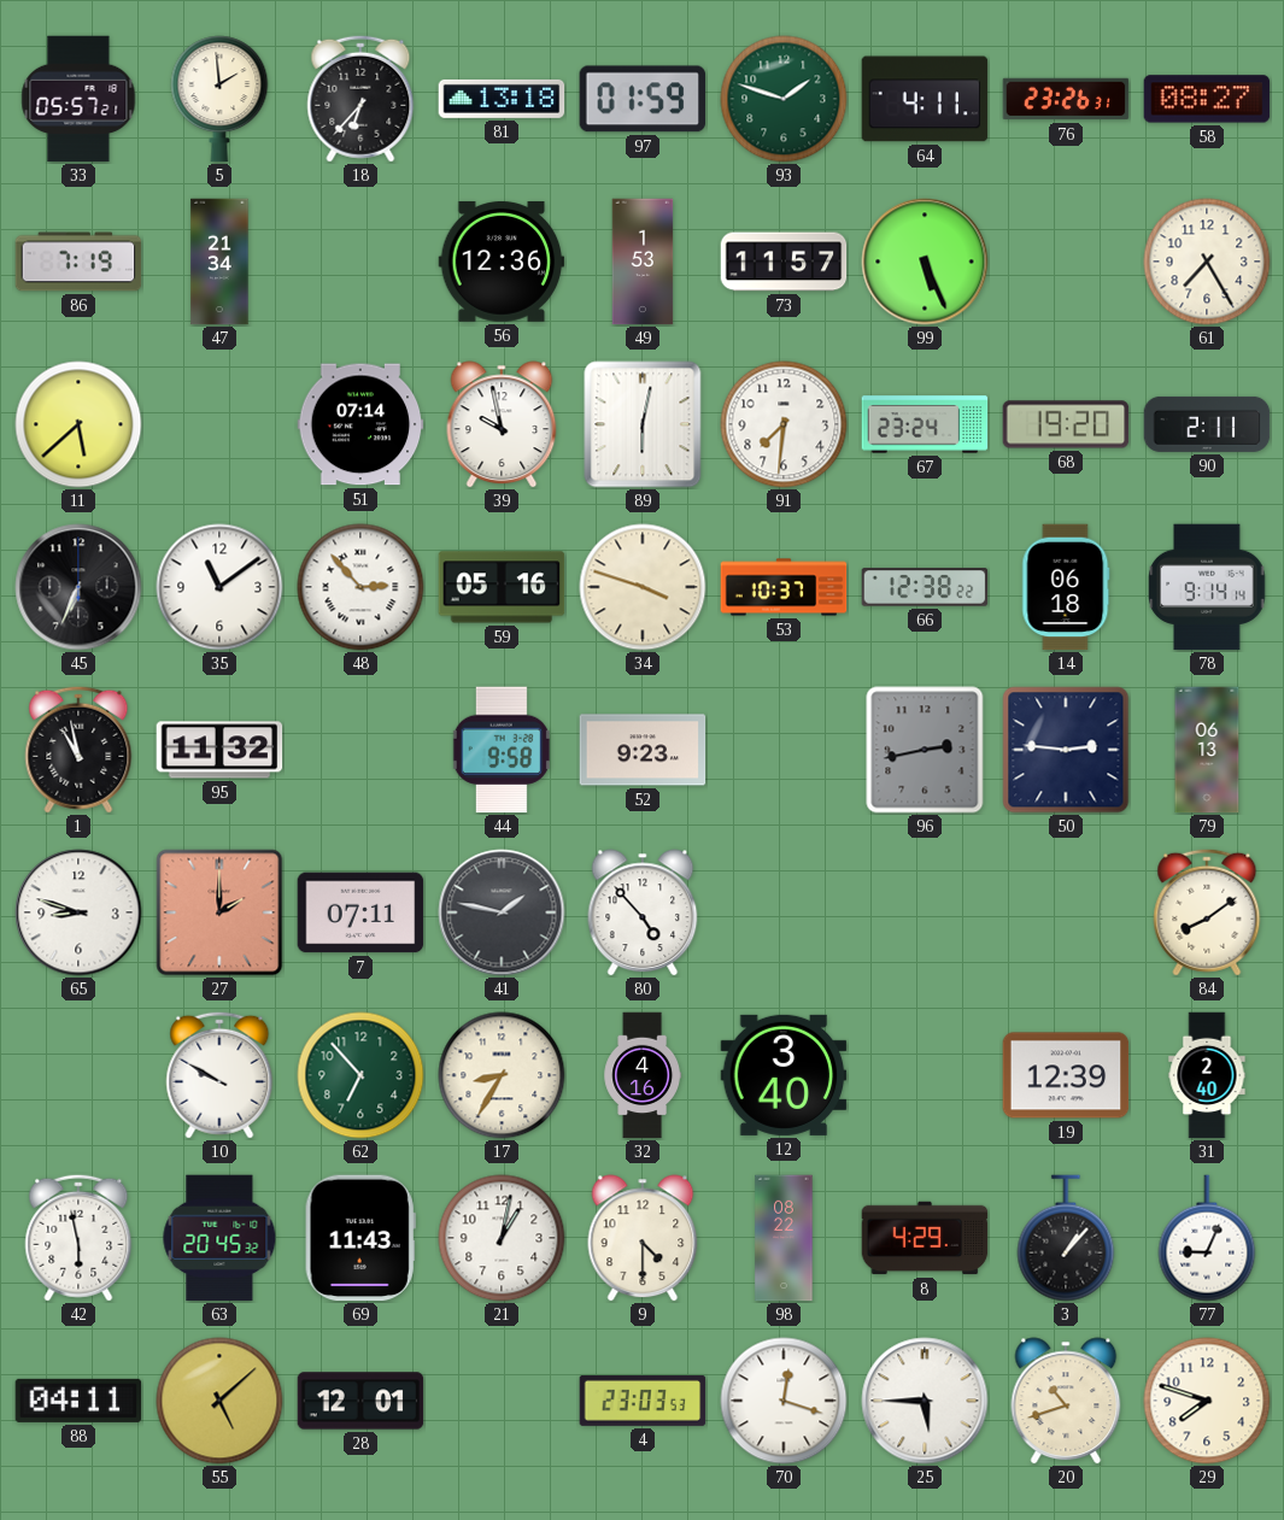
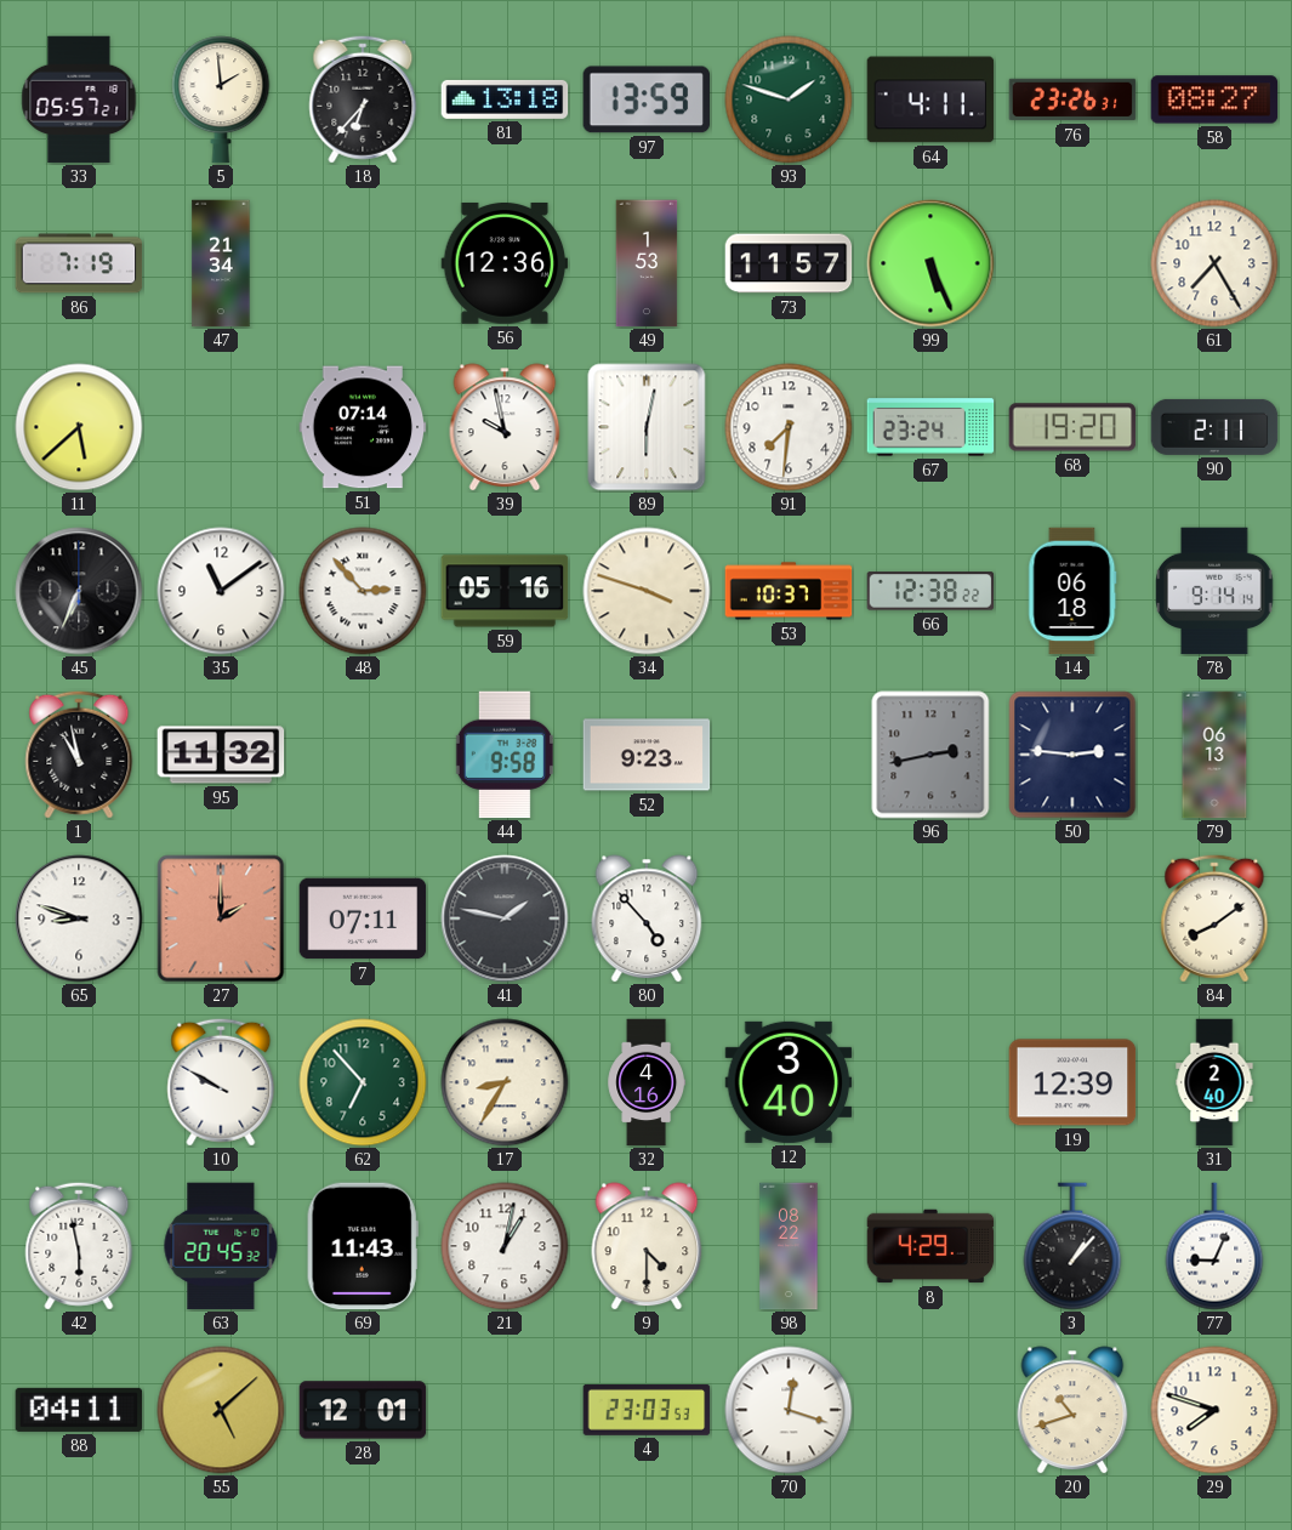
97: 01:59 -> 13:59 (645, 99)
25: 5:45 -> none (925, 1401)
